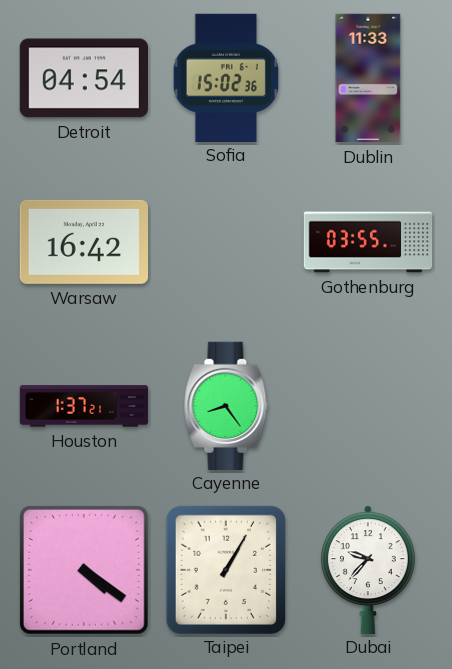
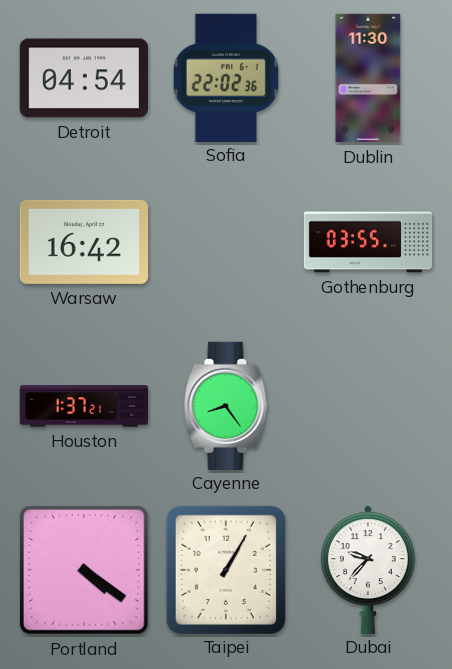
Sofia: 15:02 -> 22:02 (226, 77)
Dublin: 11:33 -> 11:30 (368, 78)
